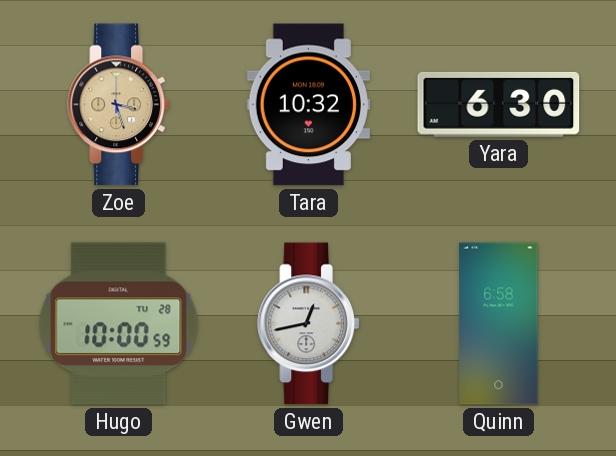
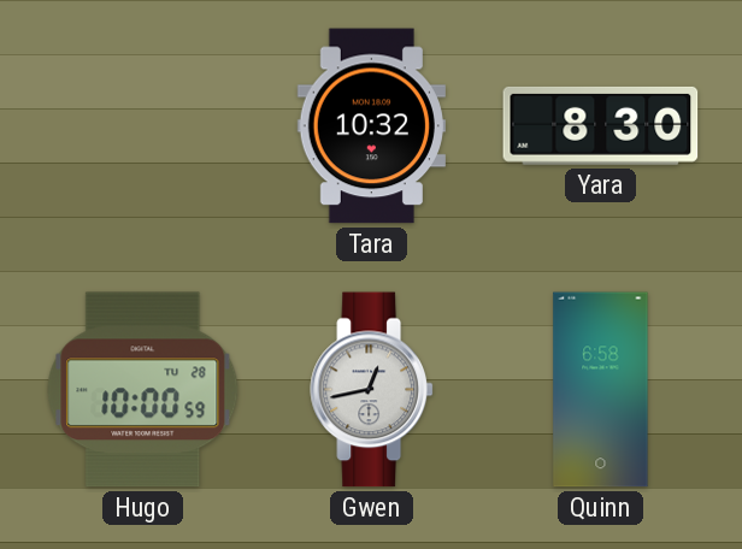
Zoe: 3:27 -> none (118, 105)
Yara: 6:30 -> 8:30 (601, 125)
